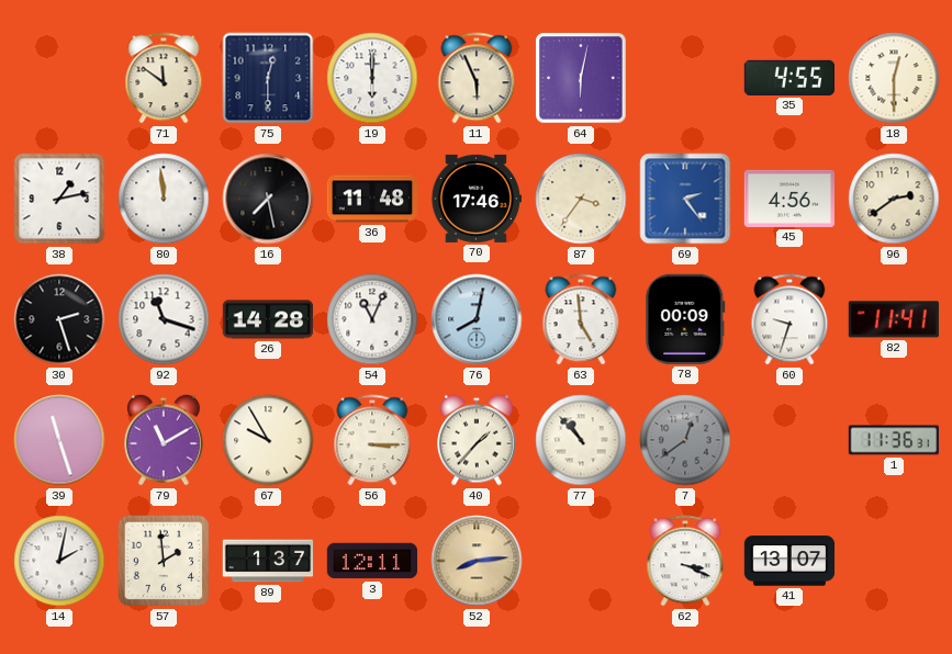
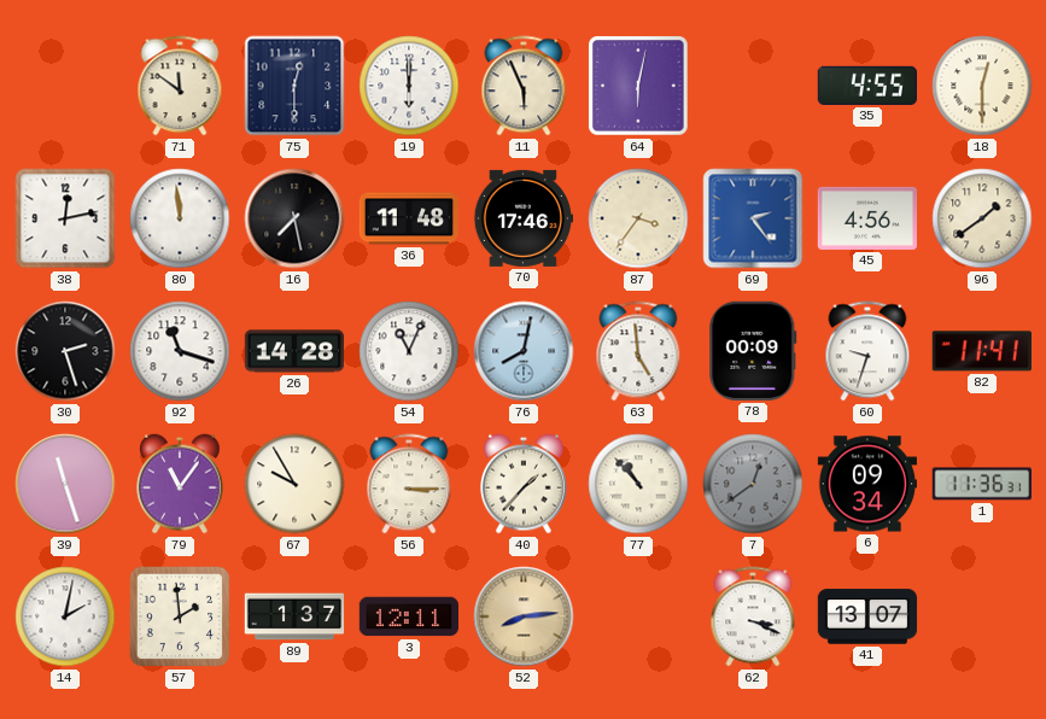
38: 1:13 -> 12:13 (65, 218)
96: 2:39 -> 1:39 (982, 218)
79: 11:10 -> 11:06 (181, 484)
6: none -> 09:34 (866, 484)
